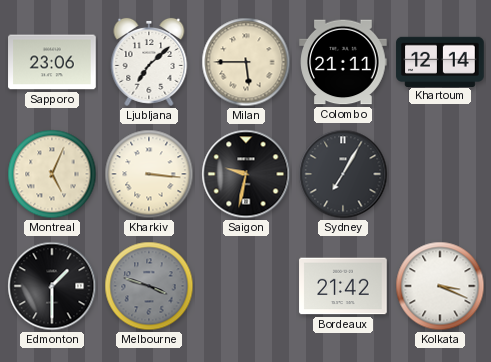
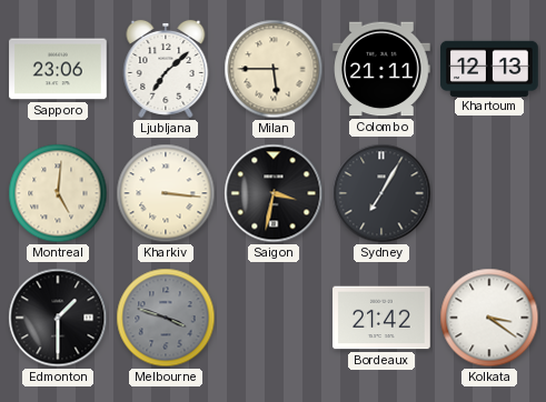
Khartoum: 12:14 -> 12:13 (489, 68)
Montreal: 5:04 -> 5:01 (58, 193)
Saigon: 9:32 -> 3:32 (274, 193)
Kolkata: 3:19 -> 3:21 (489, 318)
